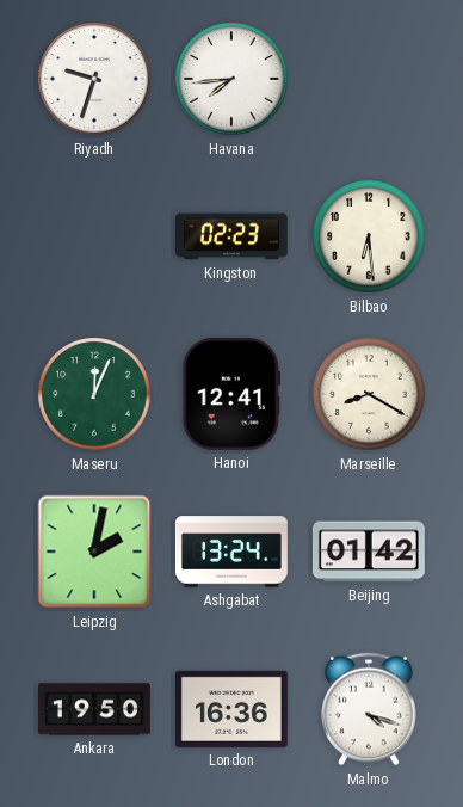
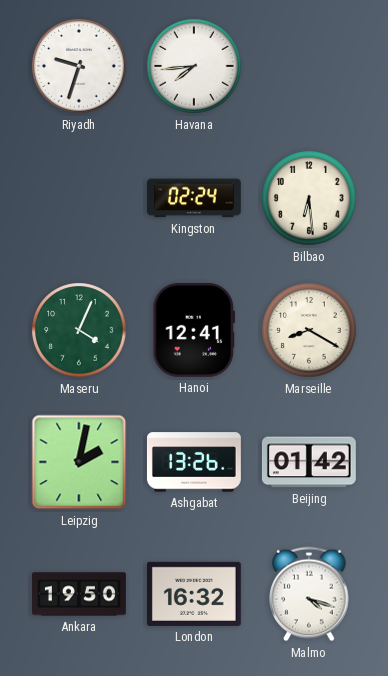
Kingston: 02:23 -> 02:24 (194, 198)
Maseru: 12:04 -> 4:04 (79, 330)
Ashgabat: 13:24 -> 13:26 (194, 462)
London: 16:36 -> 16:32 (194, 594)
